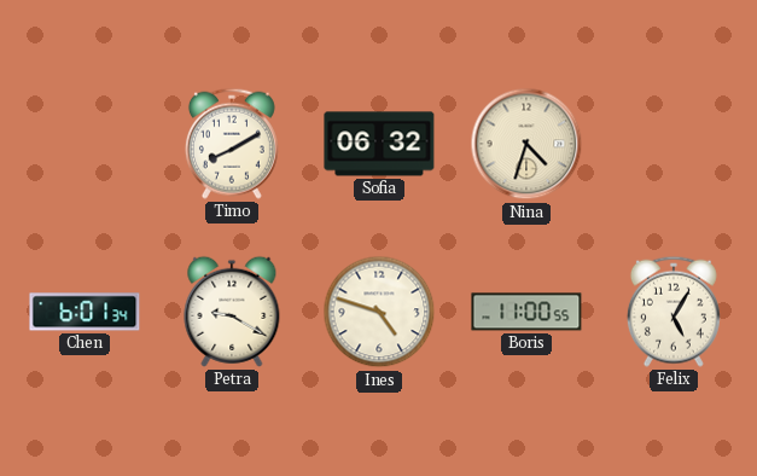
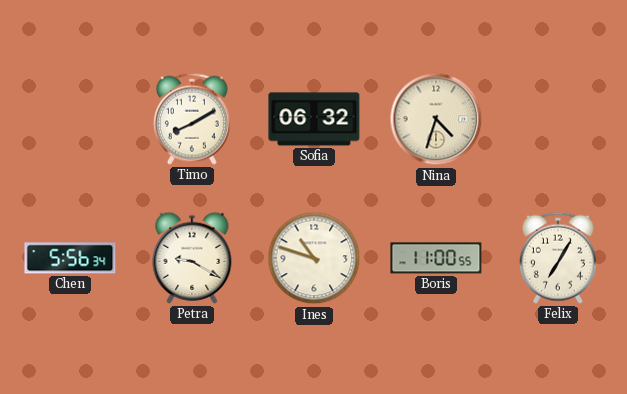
Chen: 6:01 -> 5:56 (70, 258)
Ines: 4:48 -> 10:48 (314, 258)
Felix: 5:05 -> 7:05 (558, 258)
